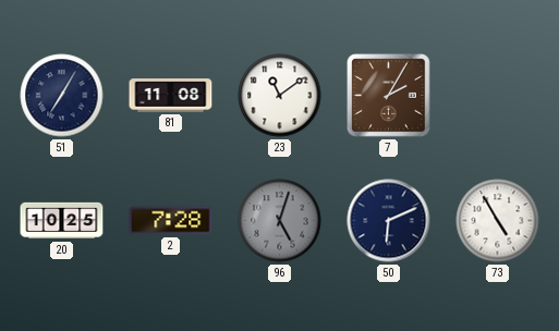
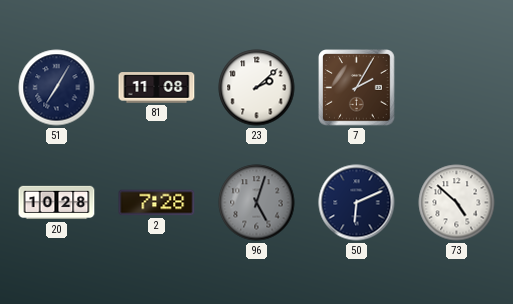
23: 11:09 -> 2:08 (257, 88)
20: 10:25 -> 10:28 (57, 203)
73: 4:55 -> 4:52 (457, 203)
